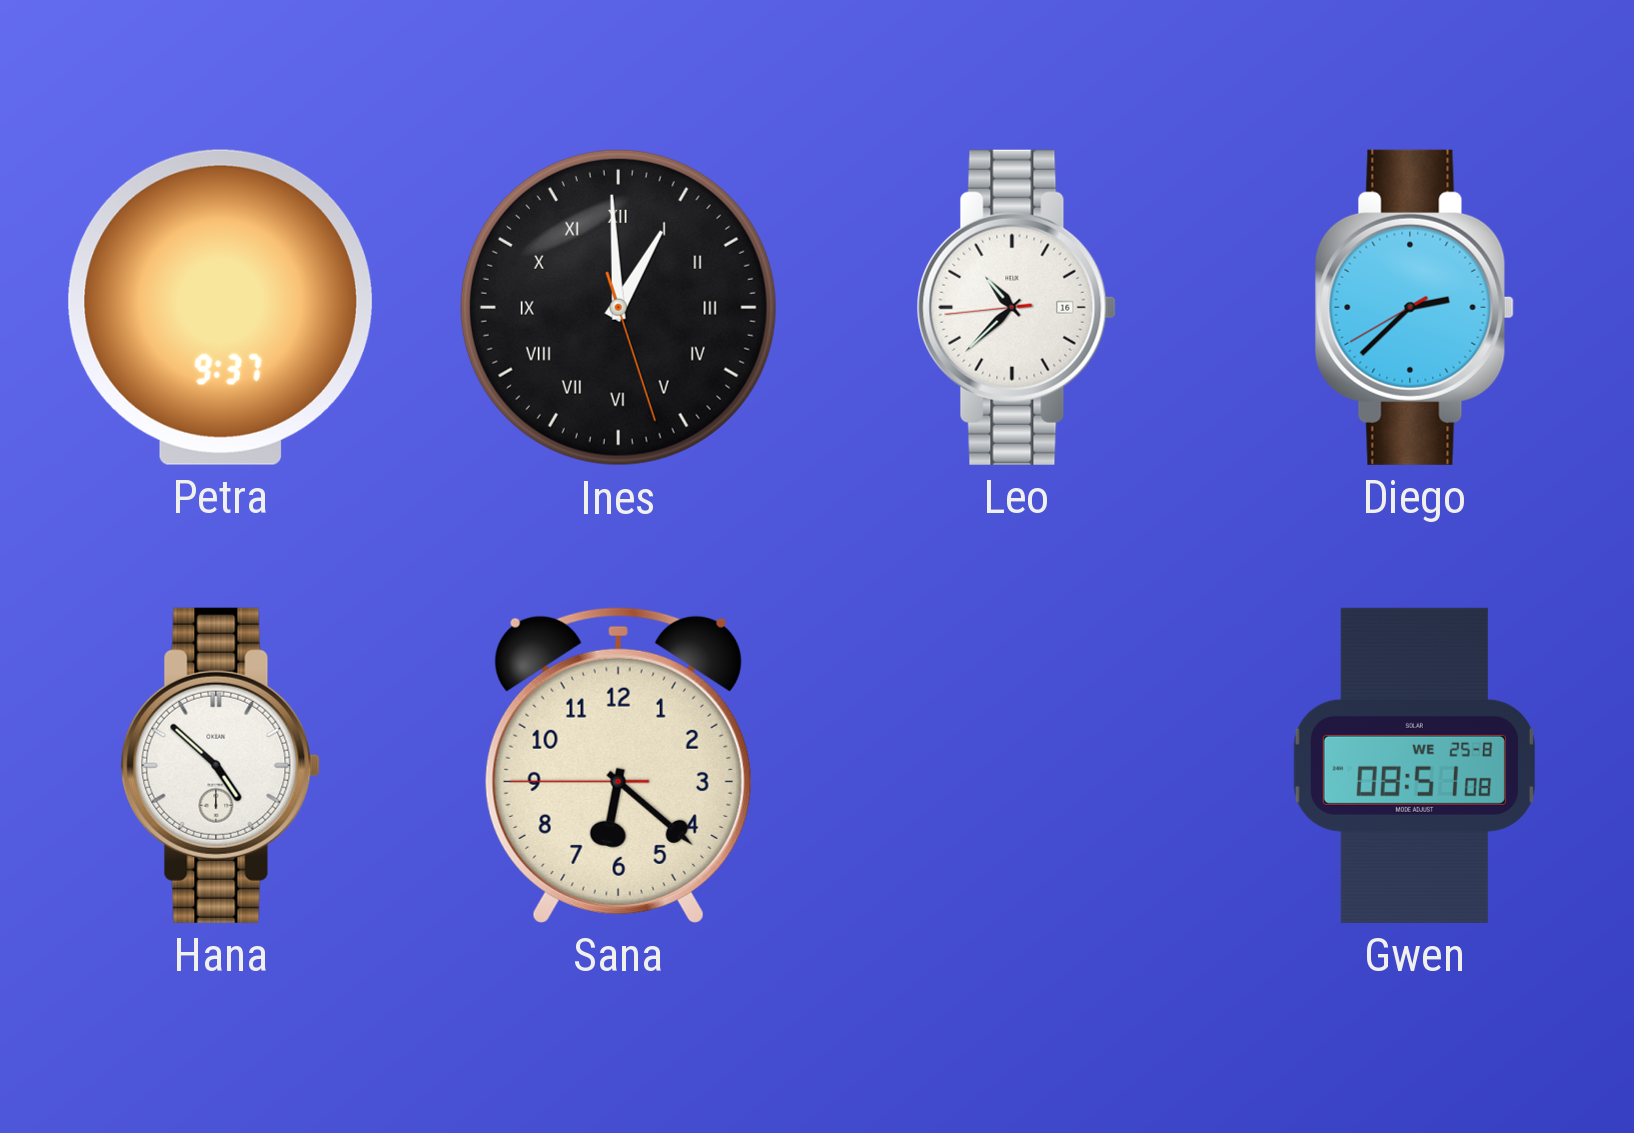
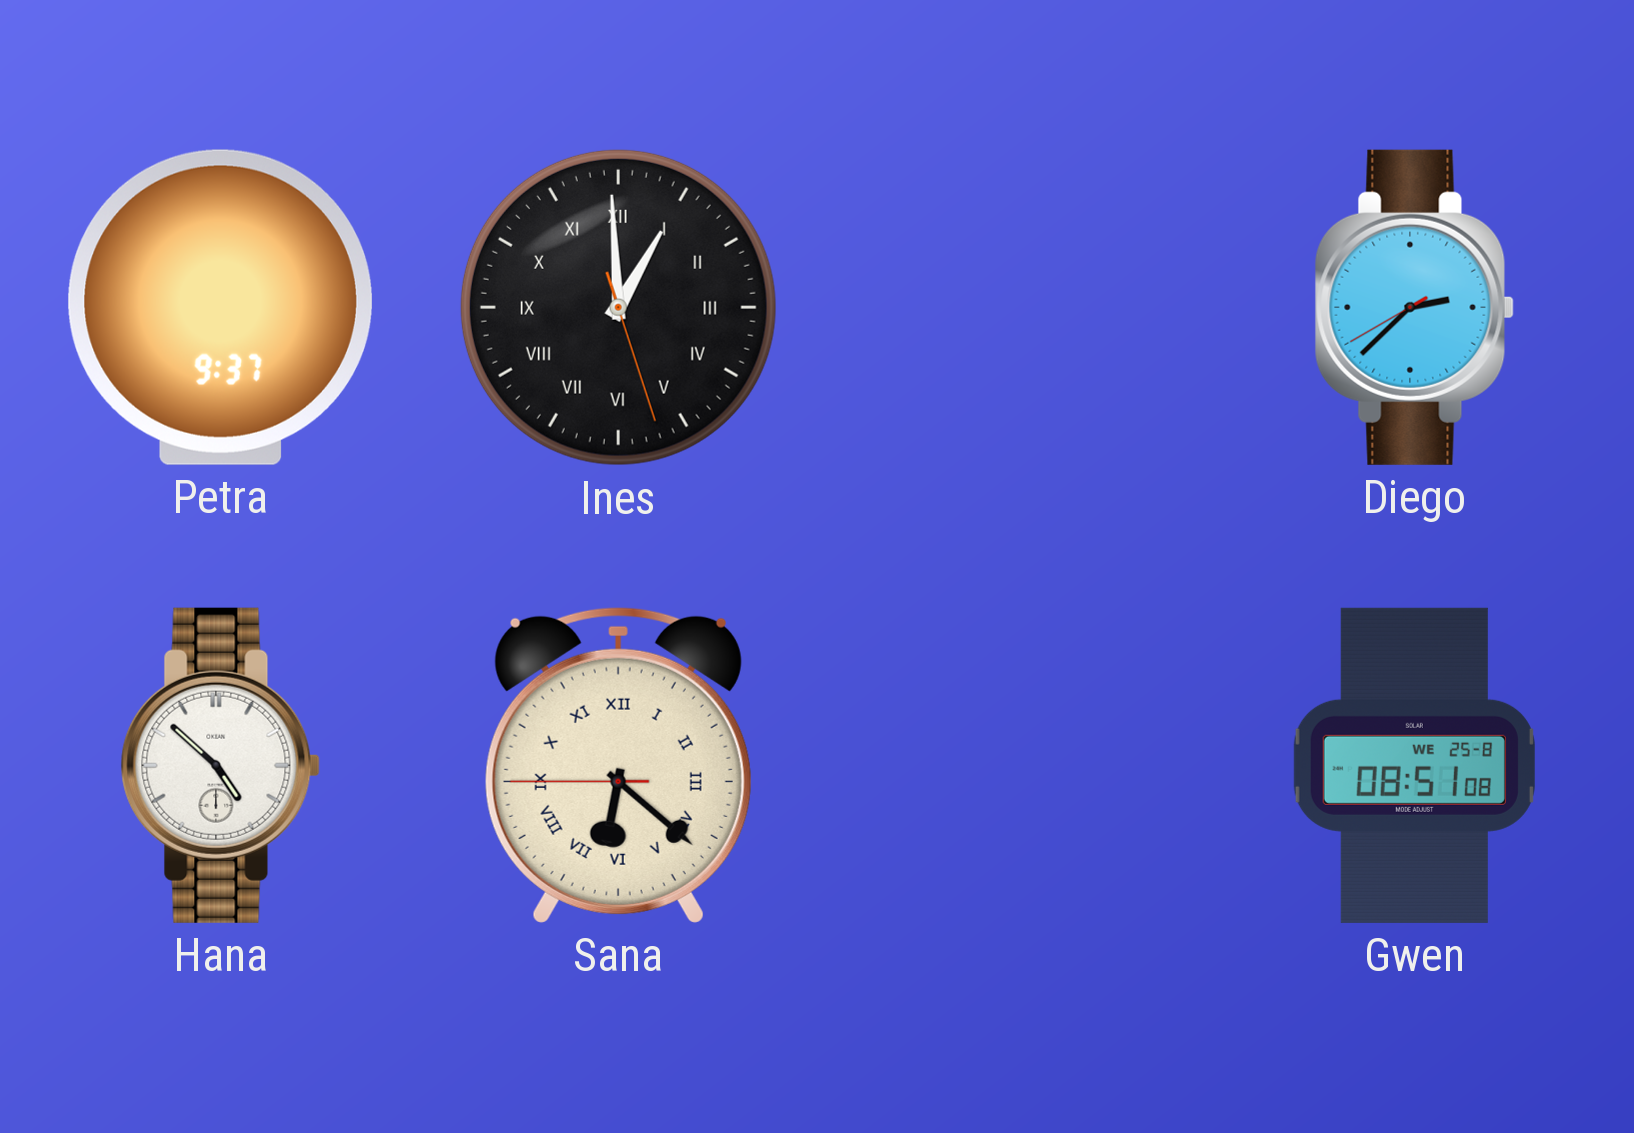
Leo: 10:37 -> none (1016, 307)
Sana numerals: Arabic -> Roman (618, 765)
